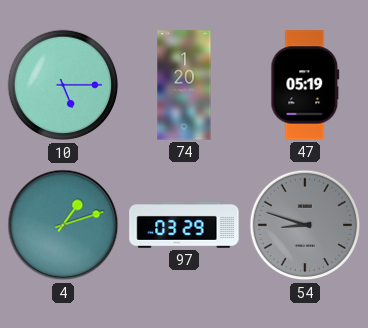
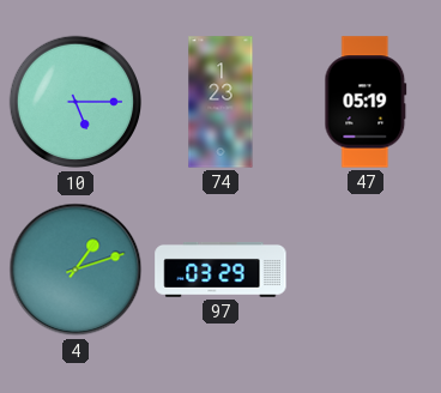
74: 1:20 -> 1:23 (220, 102)
54: 8:48 -> none (305, 225)
